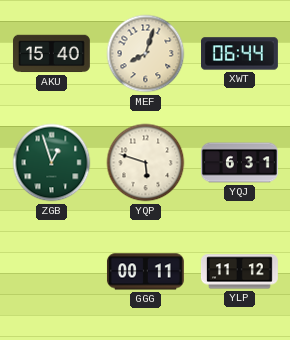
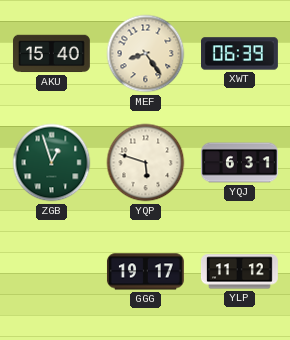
MEF: 8:03 -> 8:24 (146, 54)
XWT: 06:44 -> 06:39 (240, 54)
GGG: 00:11 -> 19:17 (145, 272)
